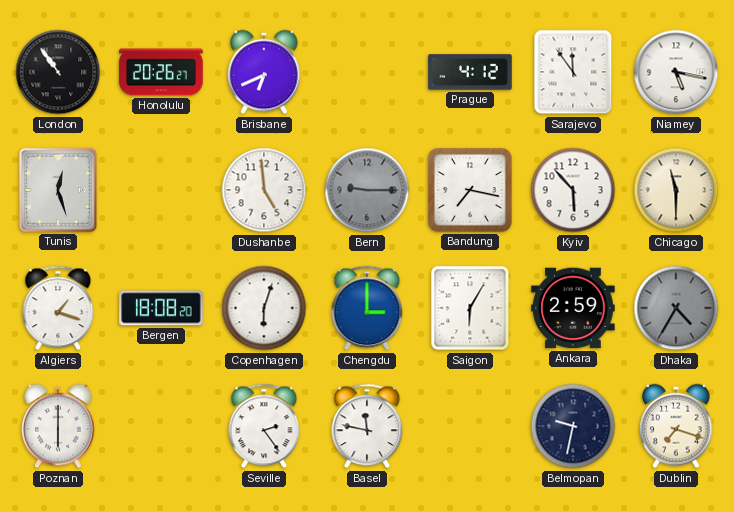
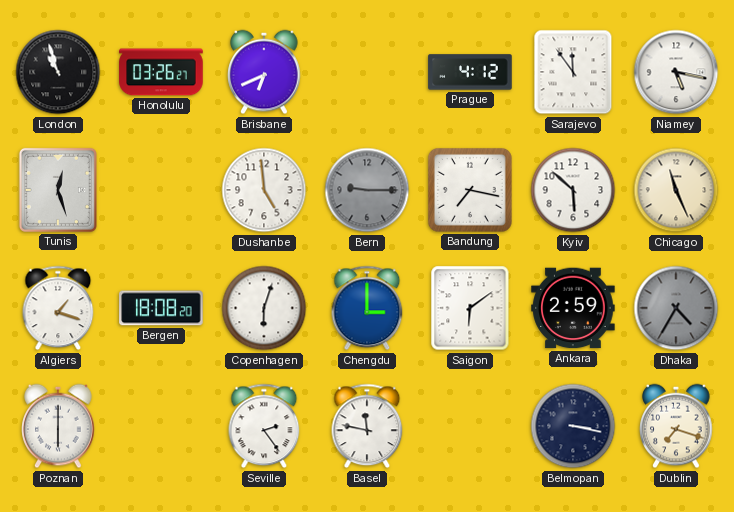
London: 10:54 -> 10:57 (58, 72)
Honolulu: 20:26 -> 03:26 (161, 72)
Kyiv: 5:53 -> 5:52 (573, 190)
Chicago: 11:30 -> 11:26 (676, 190)
Saigon: 6:05 -> 6:09 (470, 308)
Belmopan: 9:32 -> 3:17 (573, 426)
